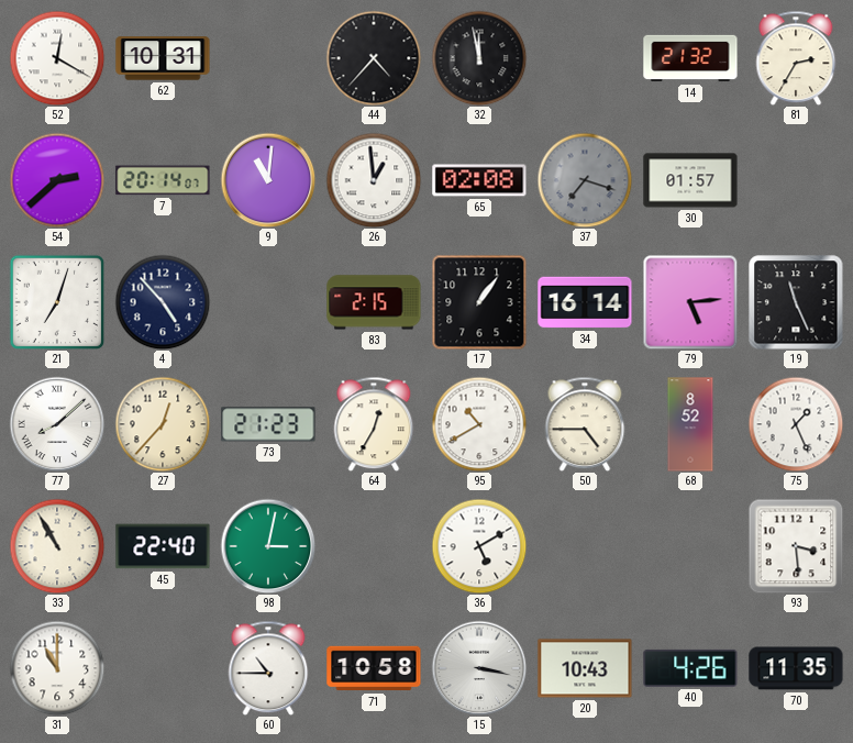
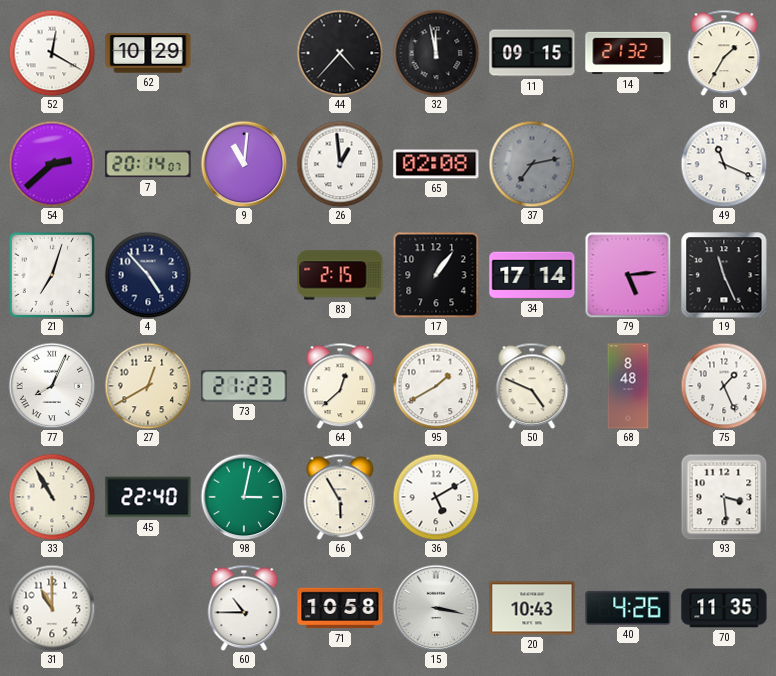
62: 10:31 -> 10:29 (148, 53)
11: none -> 09:15 (532, 53)
81: 2:35 -> 1:35 (724, 53)
37: 7:18 -> 7:13 (532, 164)
30: 01:57 -> none (690, 180)
49: none -> 11:19 (724, 164)
34: 16:14 -> 17:14 (532, 275)
77: 8:08 -> 8:04 (52, 386)
27: 12:37 -> 12:40 (148, 386)
64: 12:35 -> 12:38 (340, 386)
95: 10:40 -> 1:40 (436, 386)
50: 4:45 -> 4:49 (532, 386)
68: 8:52 -> 8:48 (628, 386)
66: none -> 5:55 (340, 497)
